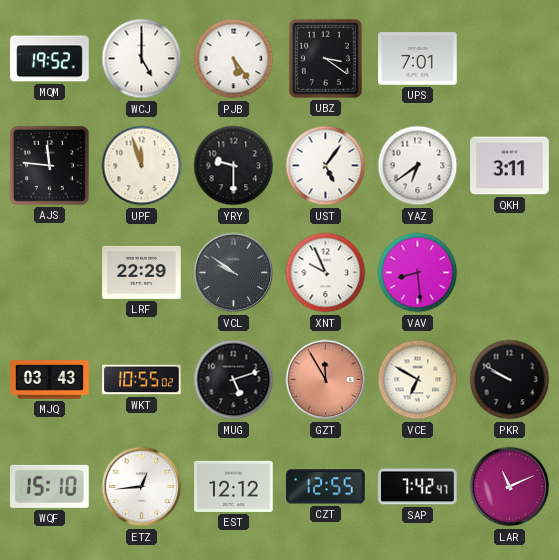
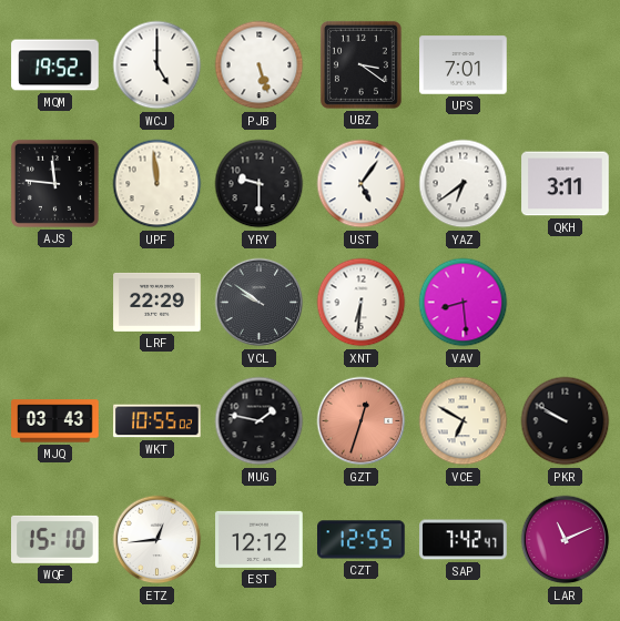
PJB: 5:24 -> 5:27 (260, 65)
UPF: 11:57 -> 11:59 (157, 184)
XNT: 9:56 -> 6:31 (362, 303)
MUG: 5:12 -> 1:47 (260, 421)
GZT: 11:55 -> 12:33 (362, 421)
